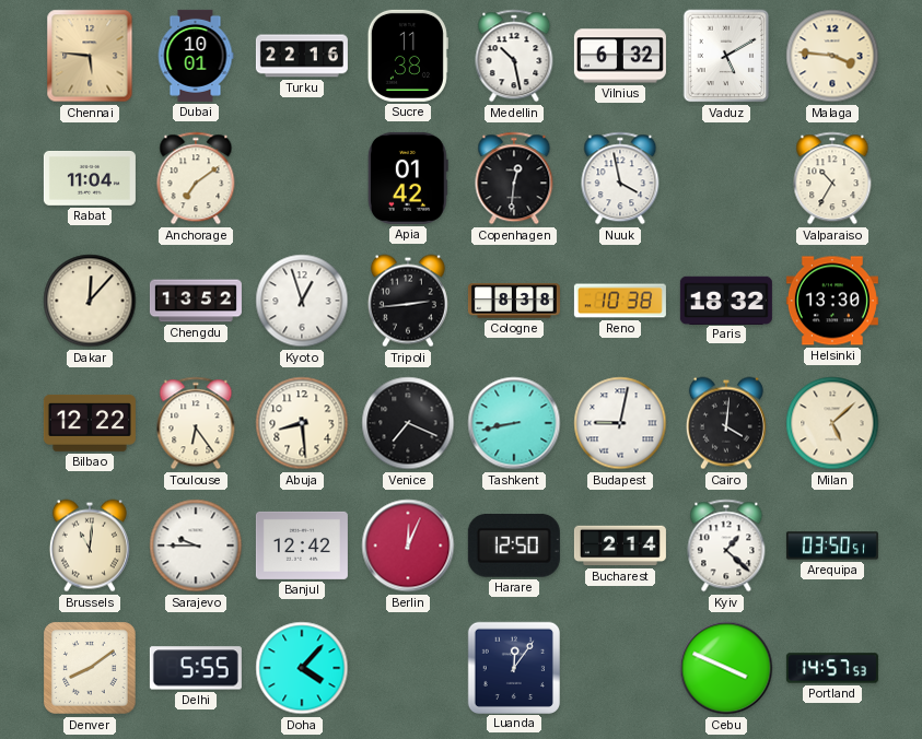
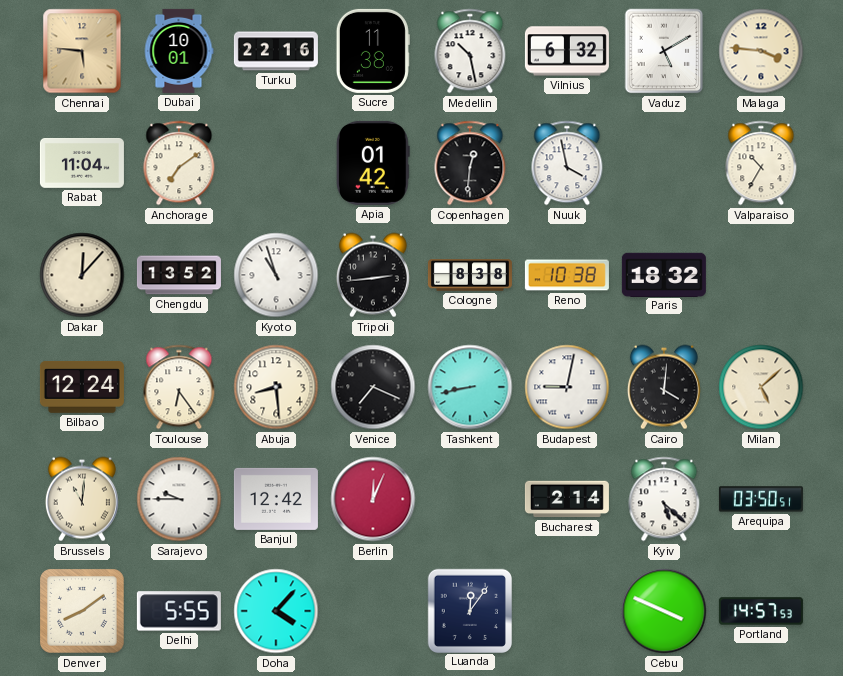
Kyoto: 12:57 -> 10:57 (276, 275)
Helsinki: 13:30 -> none (832, 301)
Bilbao: 12:22 -> 12:24 (82, 387)
Harare: 12:50 -> none (514, 547)
Kyiv: 1:22 -> 5:22 (664, 499)
